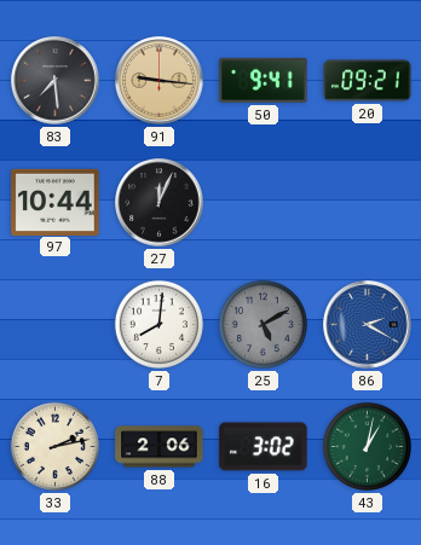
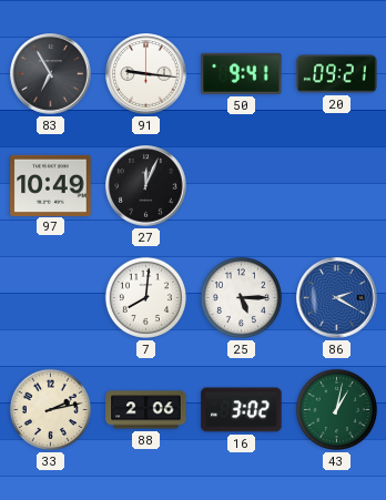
83: 7:29 -> 6:55 (51, 74)
91 dial: champagne -> white (146, 74)
97: 10:44 -> 10:49 (51, 185)
25: 5:10 -> 5:15 (241, 297)
25 dial: grey -> white (241, 297)
